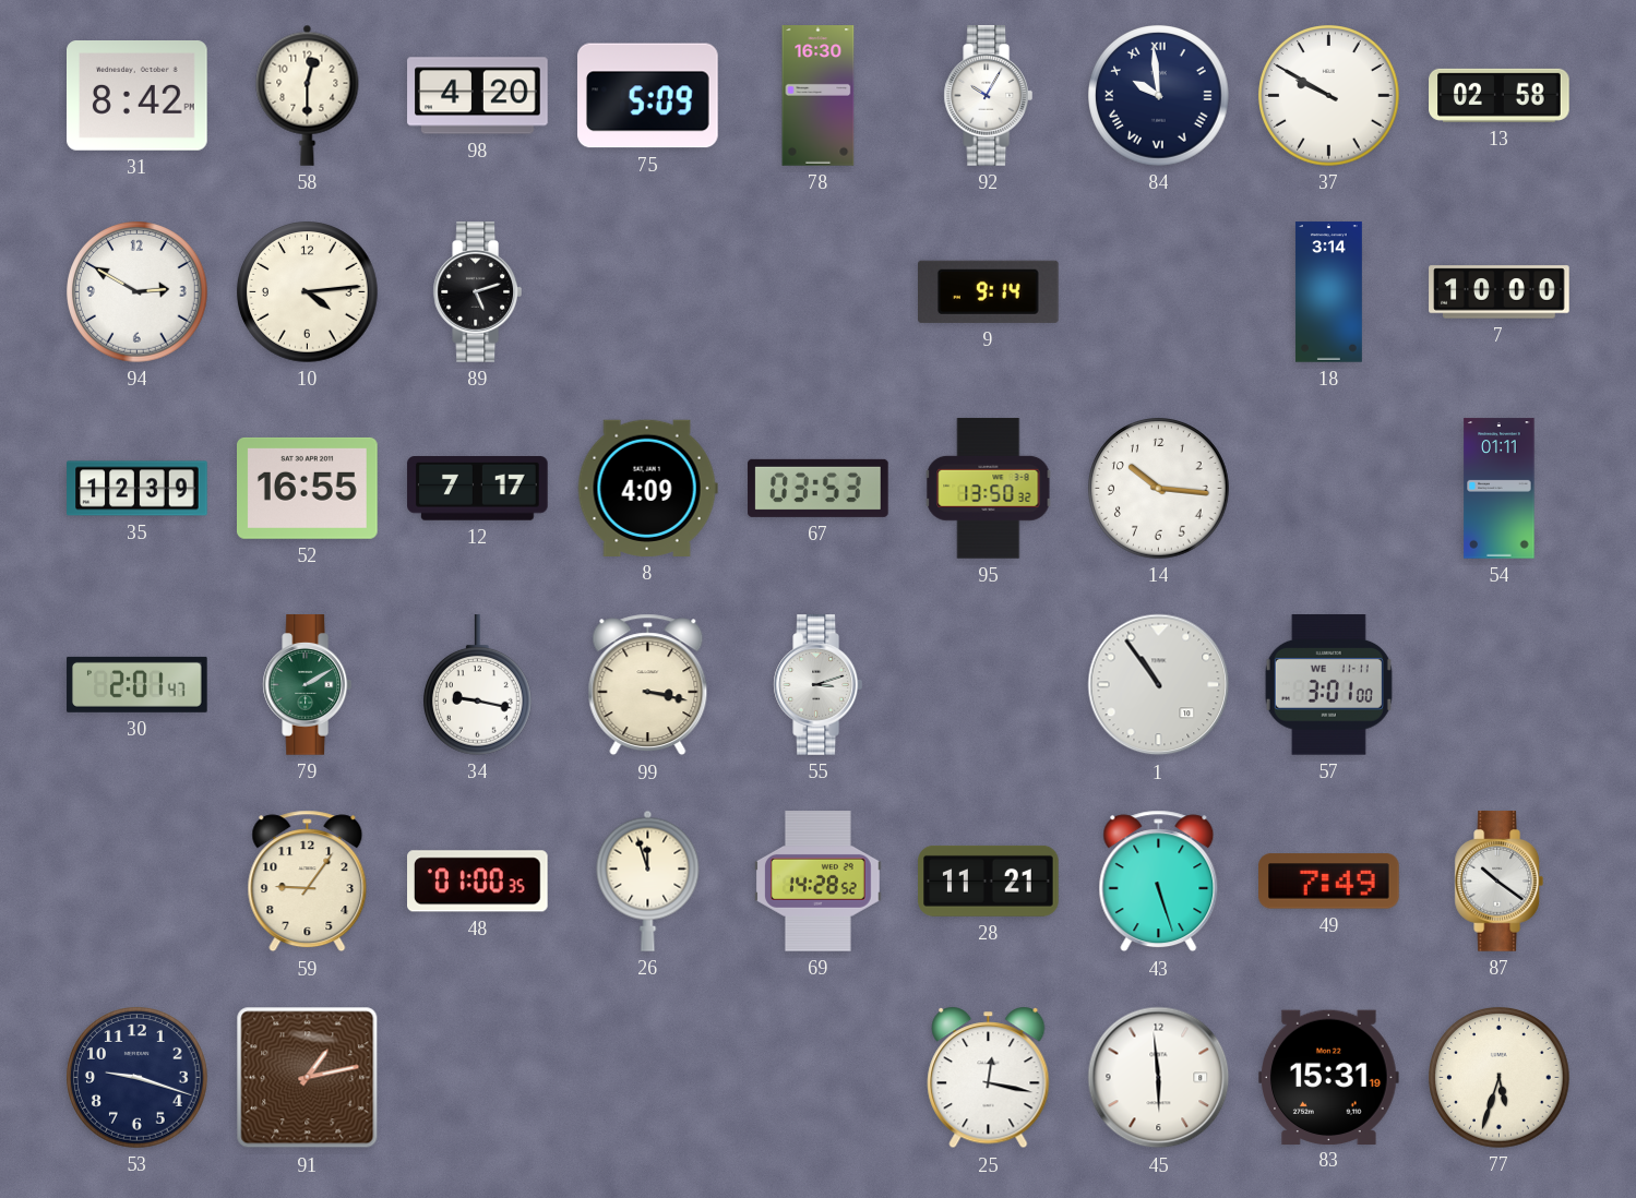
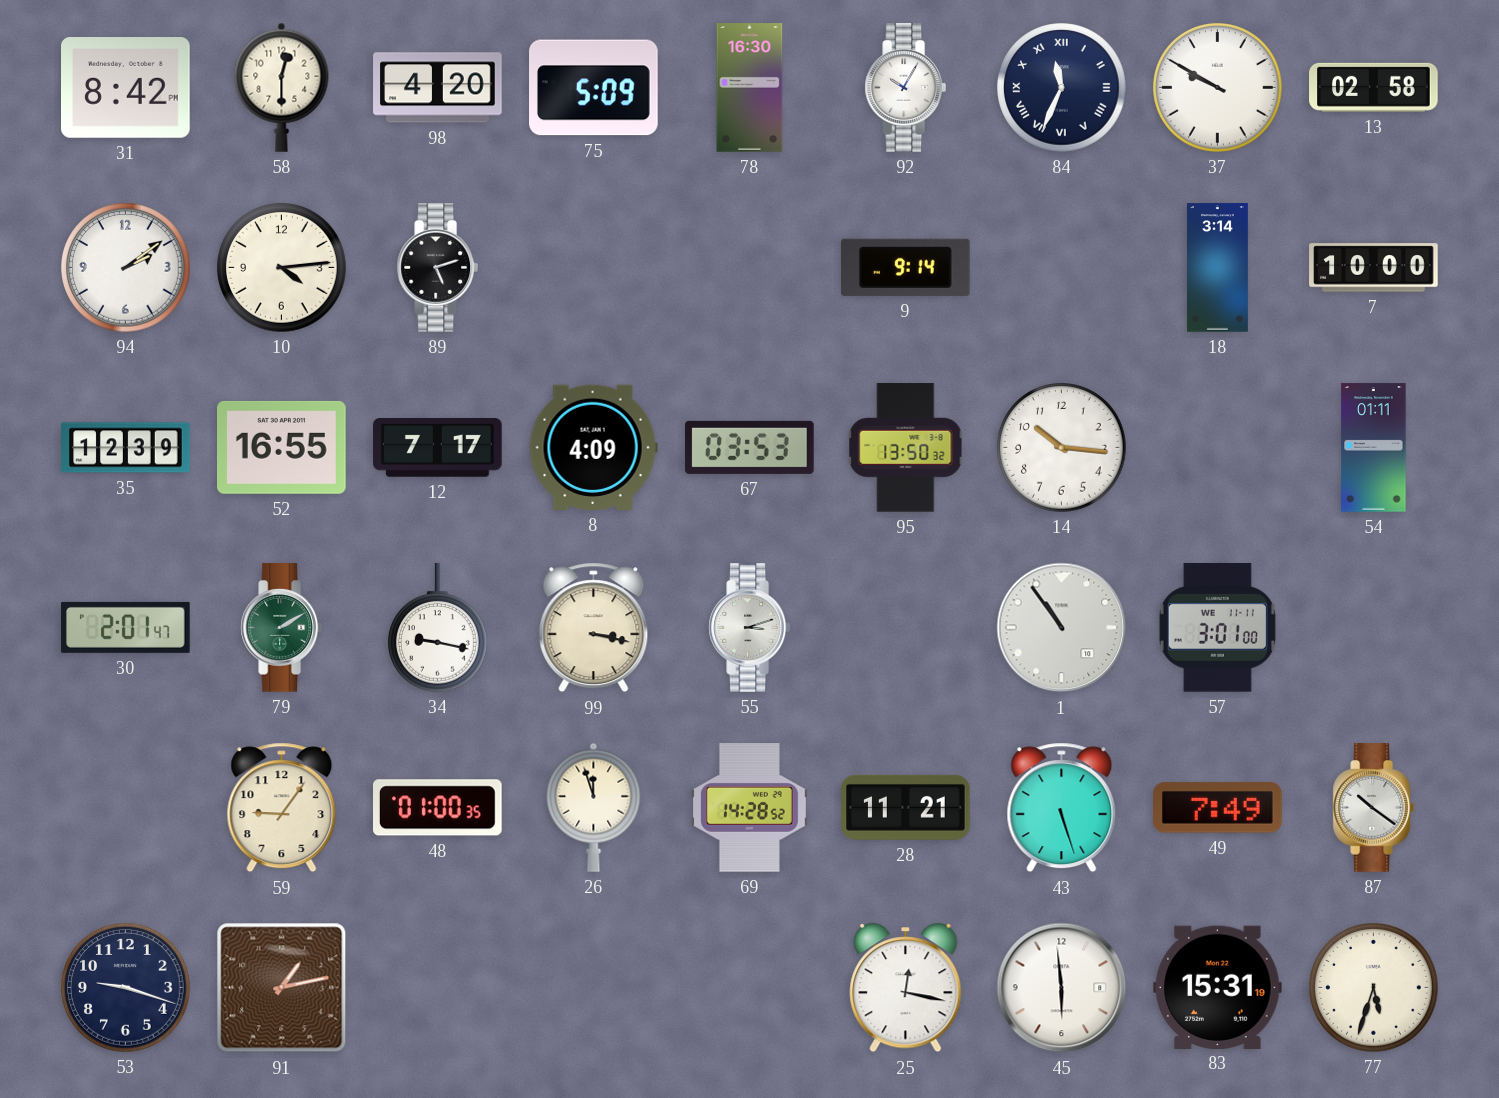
84: 9:59 -> 11:34 (1062, 88)
94: 2:50 -> 2:09 (126, 268)
